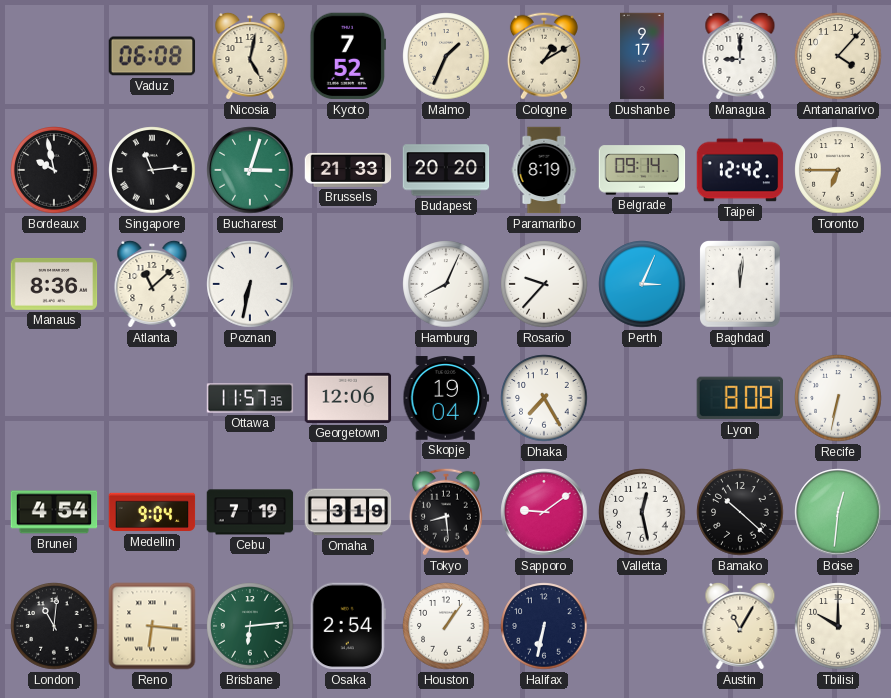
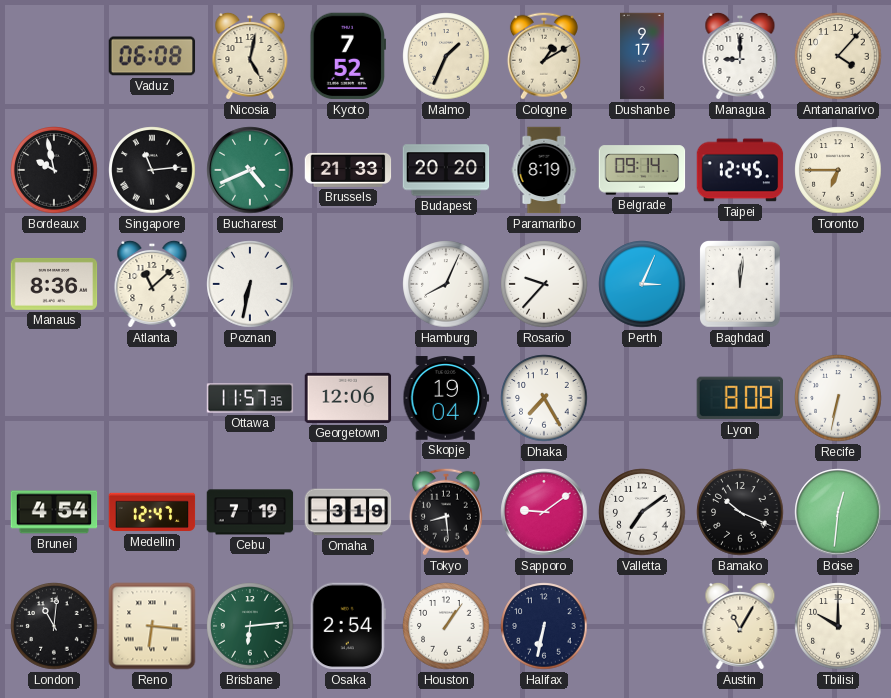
Bucharest: 3:03 -> 4:41 (250, 170)
Taipei: 12:42 -> 12:45 (740, 170)
Medellin: 9:04 -> 12:47 (152, 512)
Valletta: 12:28 -> 7:09 (642, 512)
Bamako: 10:22 -> 10:19 (740, 512)
